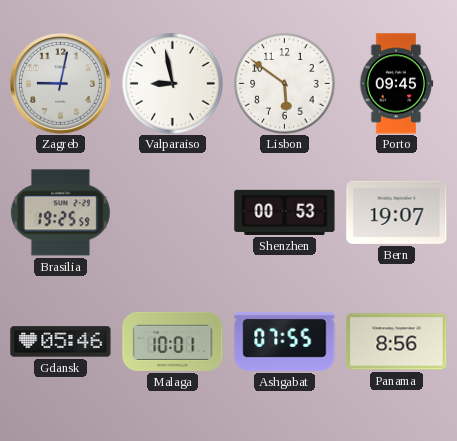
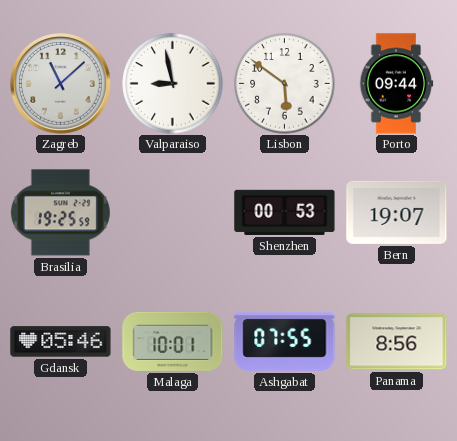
Zagreb: 9:02 -> 11:08 (61, 84)
Porto: 09:45 -> 09:44 (396, 84)
